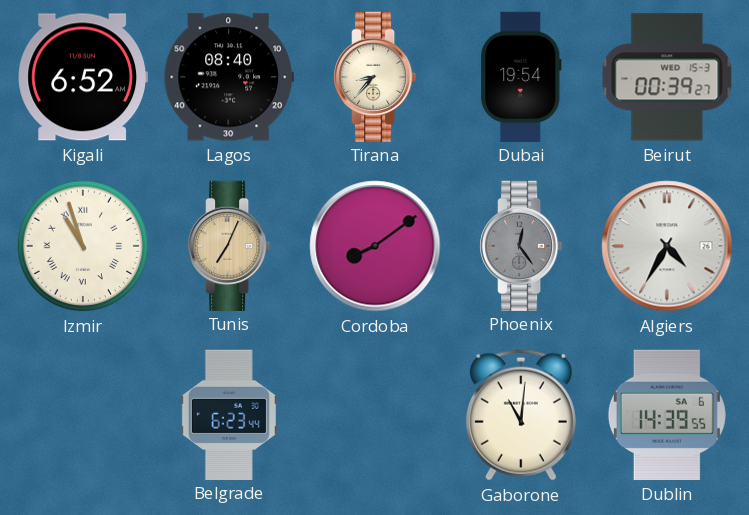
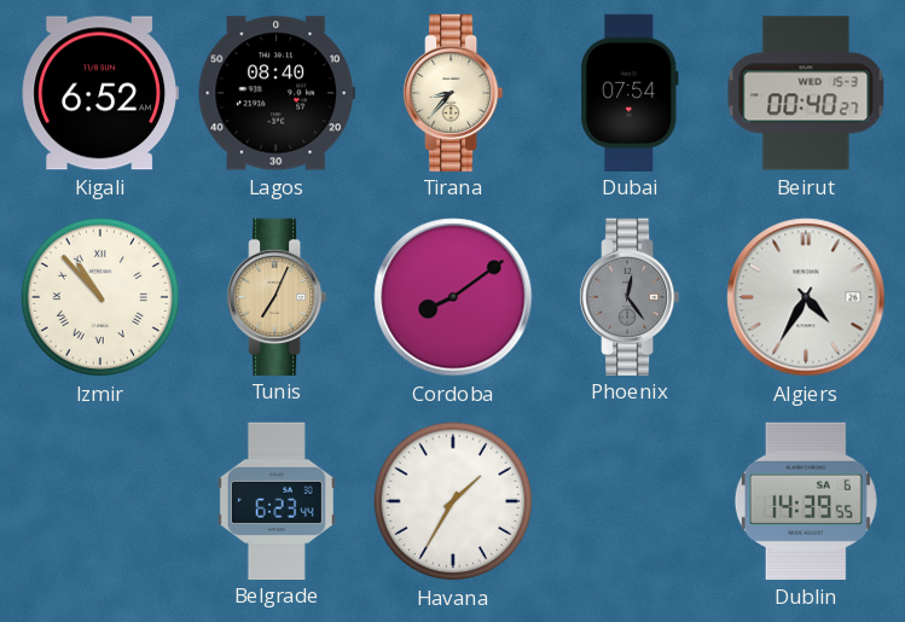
Dubai: 19:54 -> 07:54 (630, 92)
Beirut: 00:39 -> 00:40 (806, 93)
Izmir: 10:57 -> 10:53 (100, 297)
Havana: none -> 1:35 (453, 501)
Gaborone: 11:01 -> none (521, 415)
